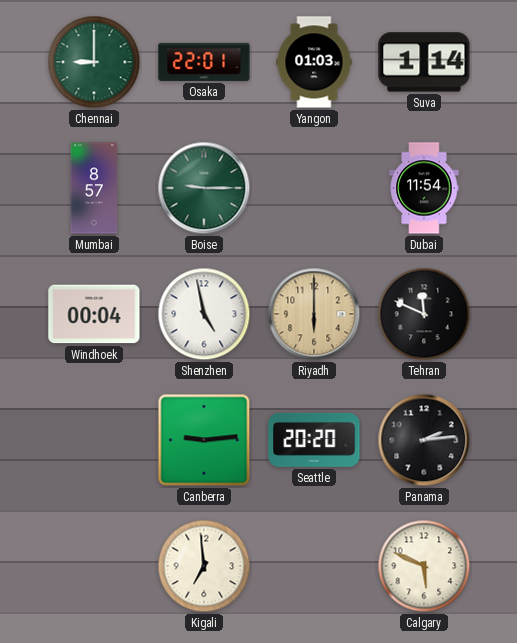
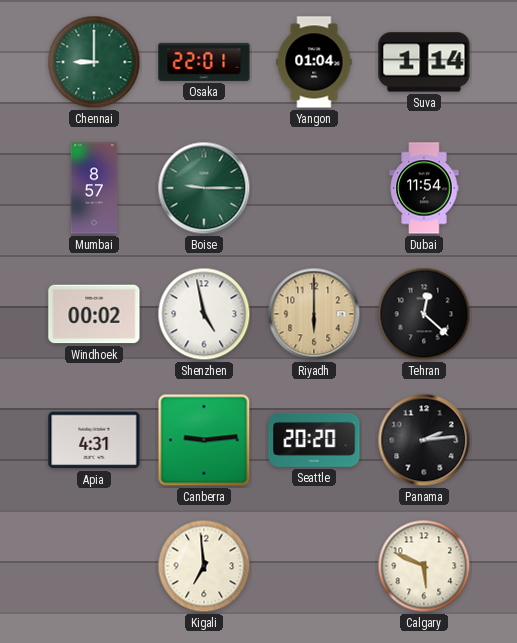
Yangon: 01:03 -> 01:04 (314, 62)
Windhoek: 00:04 -> 00:02 (94, 314)
Tehran: 11:49 -> 12:22 (424, 314)
Apia: none -> 4:31 (94, 440)
